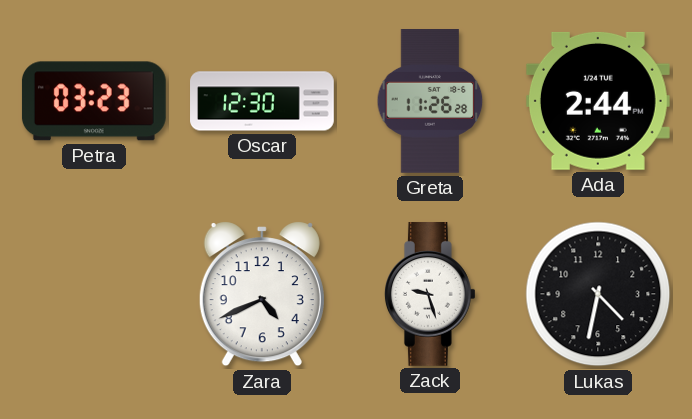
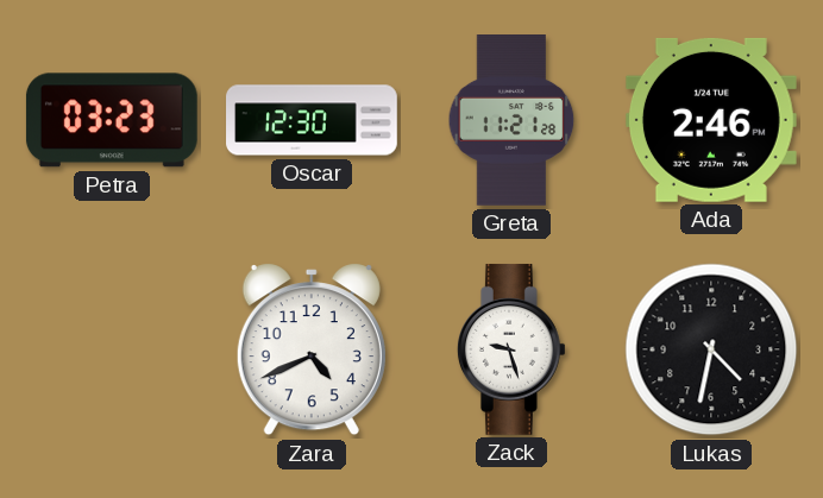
Greta: 11:26 -> 11:21 (511, 121)
Ada: 2:44 -> 2:46 (711, 120)
